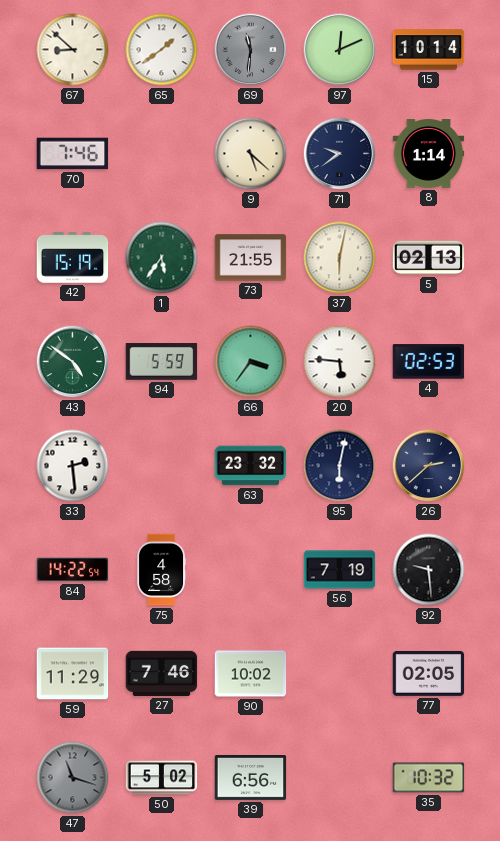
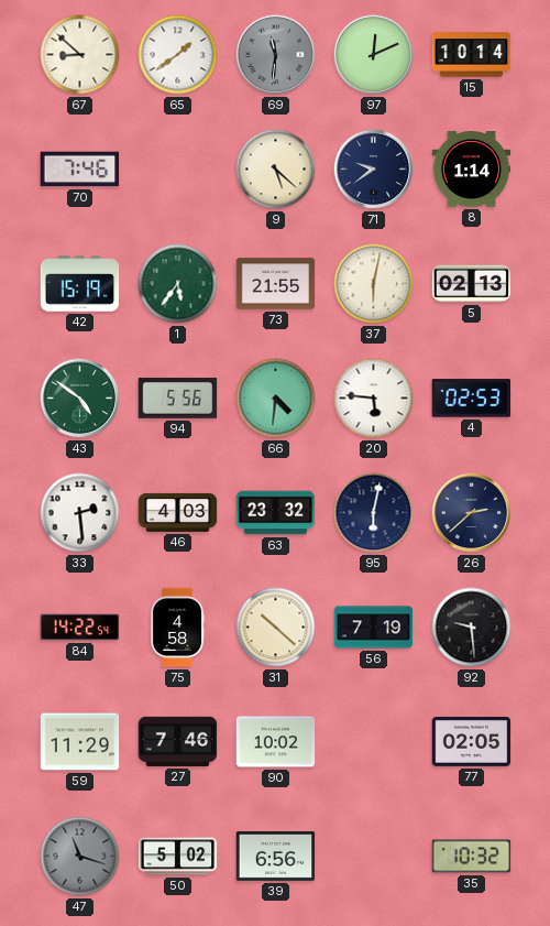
94: 5:59 -> 5:56 (178, 399)
66: 3:36 -> 4:31 (276, 399)
46: none -> 4:03 (178, 512)
31: none -> 10:22 (276, 628)
